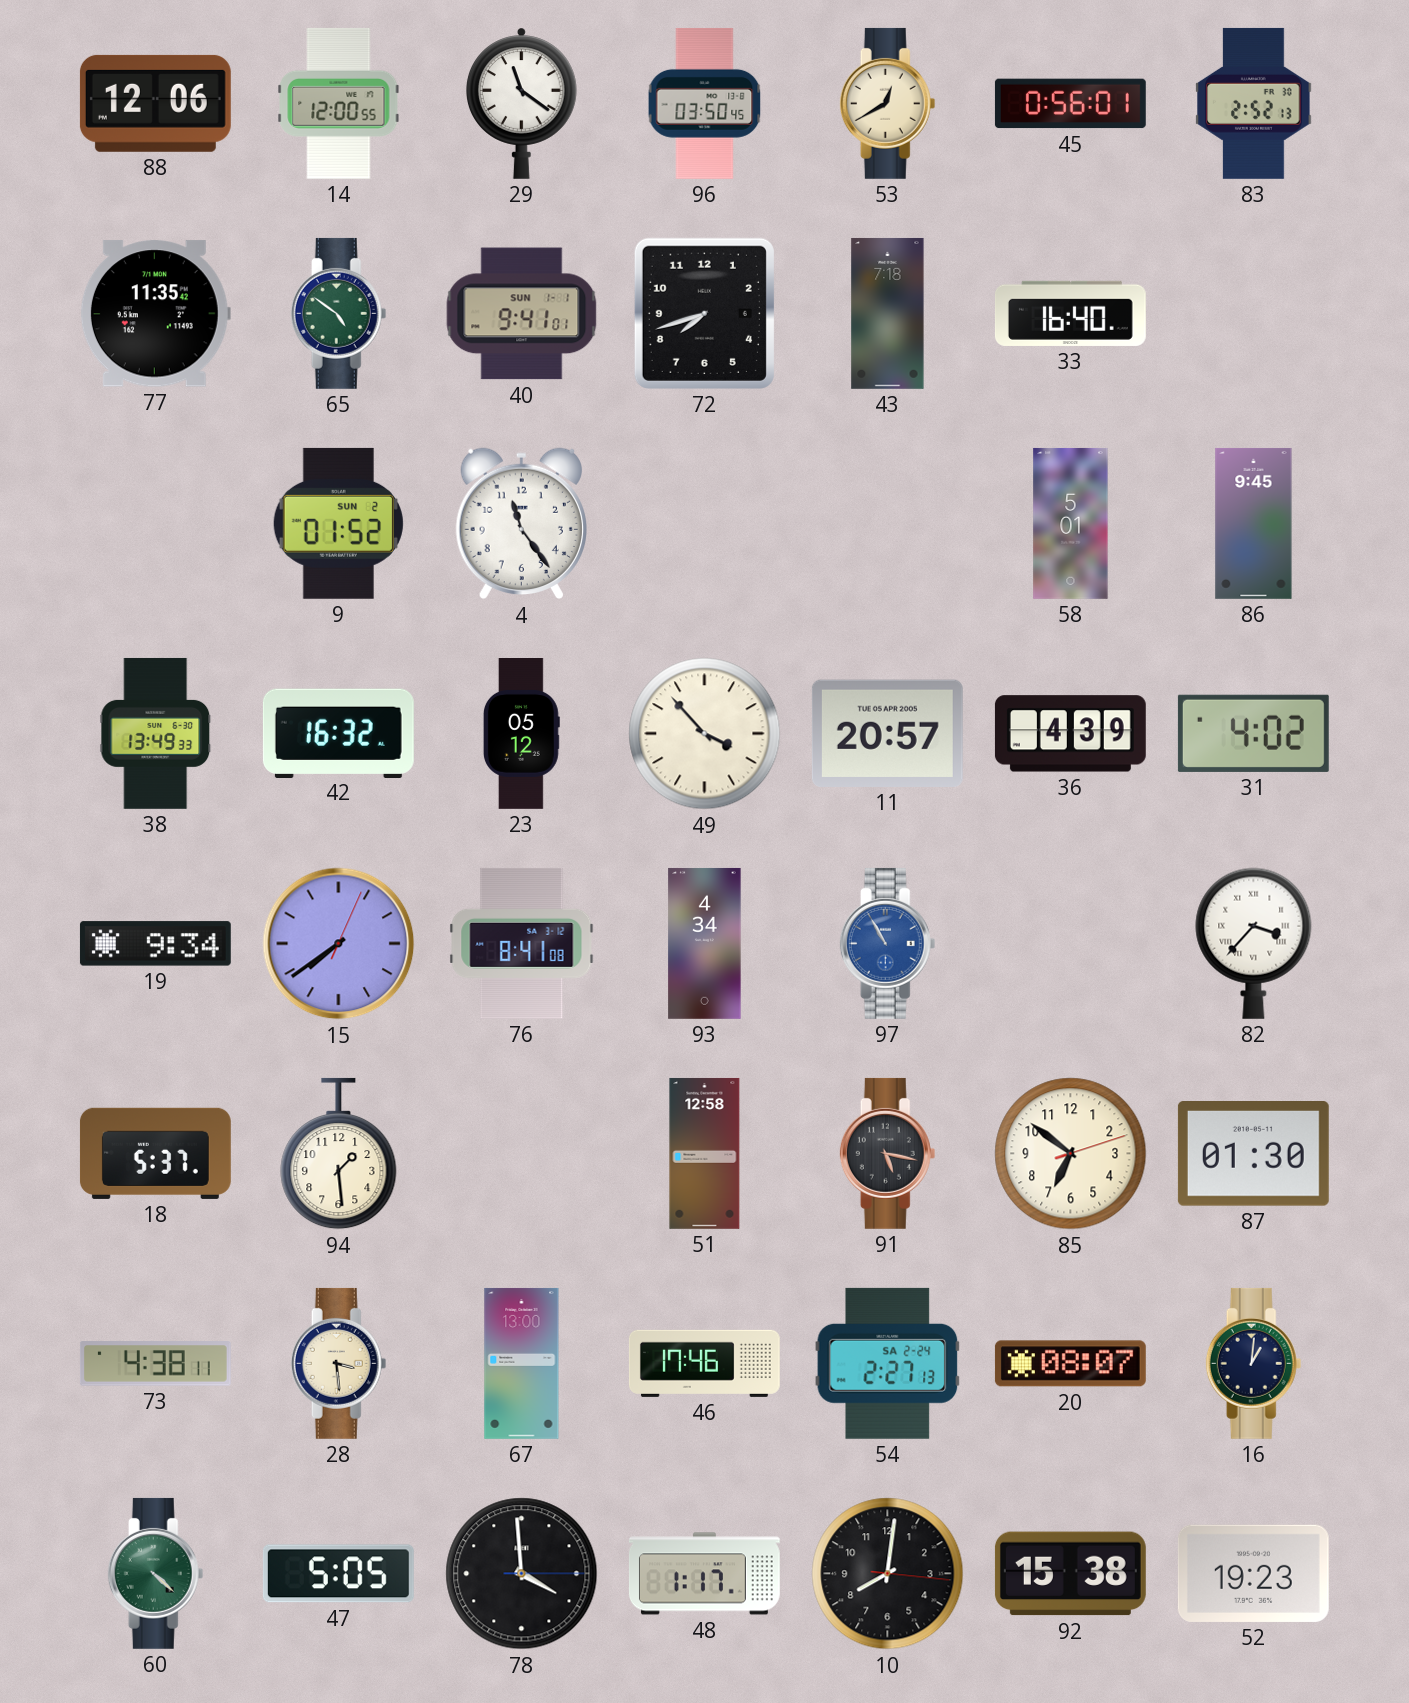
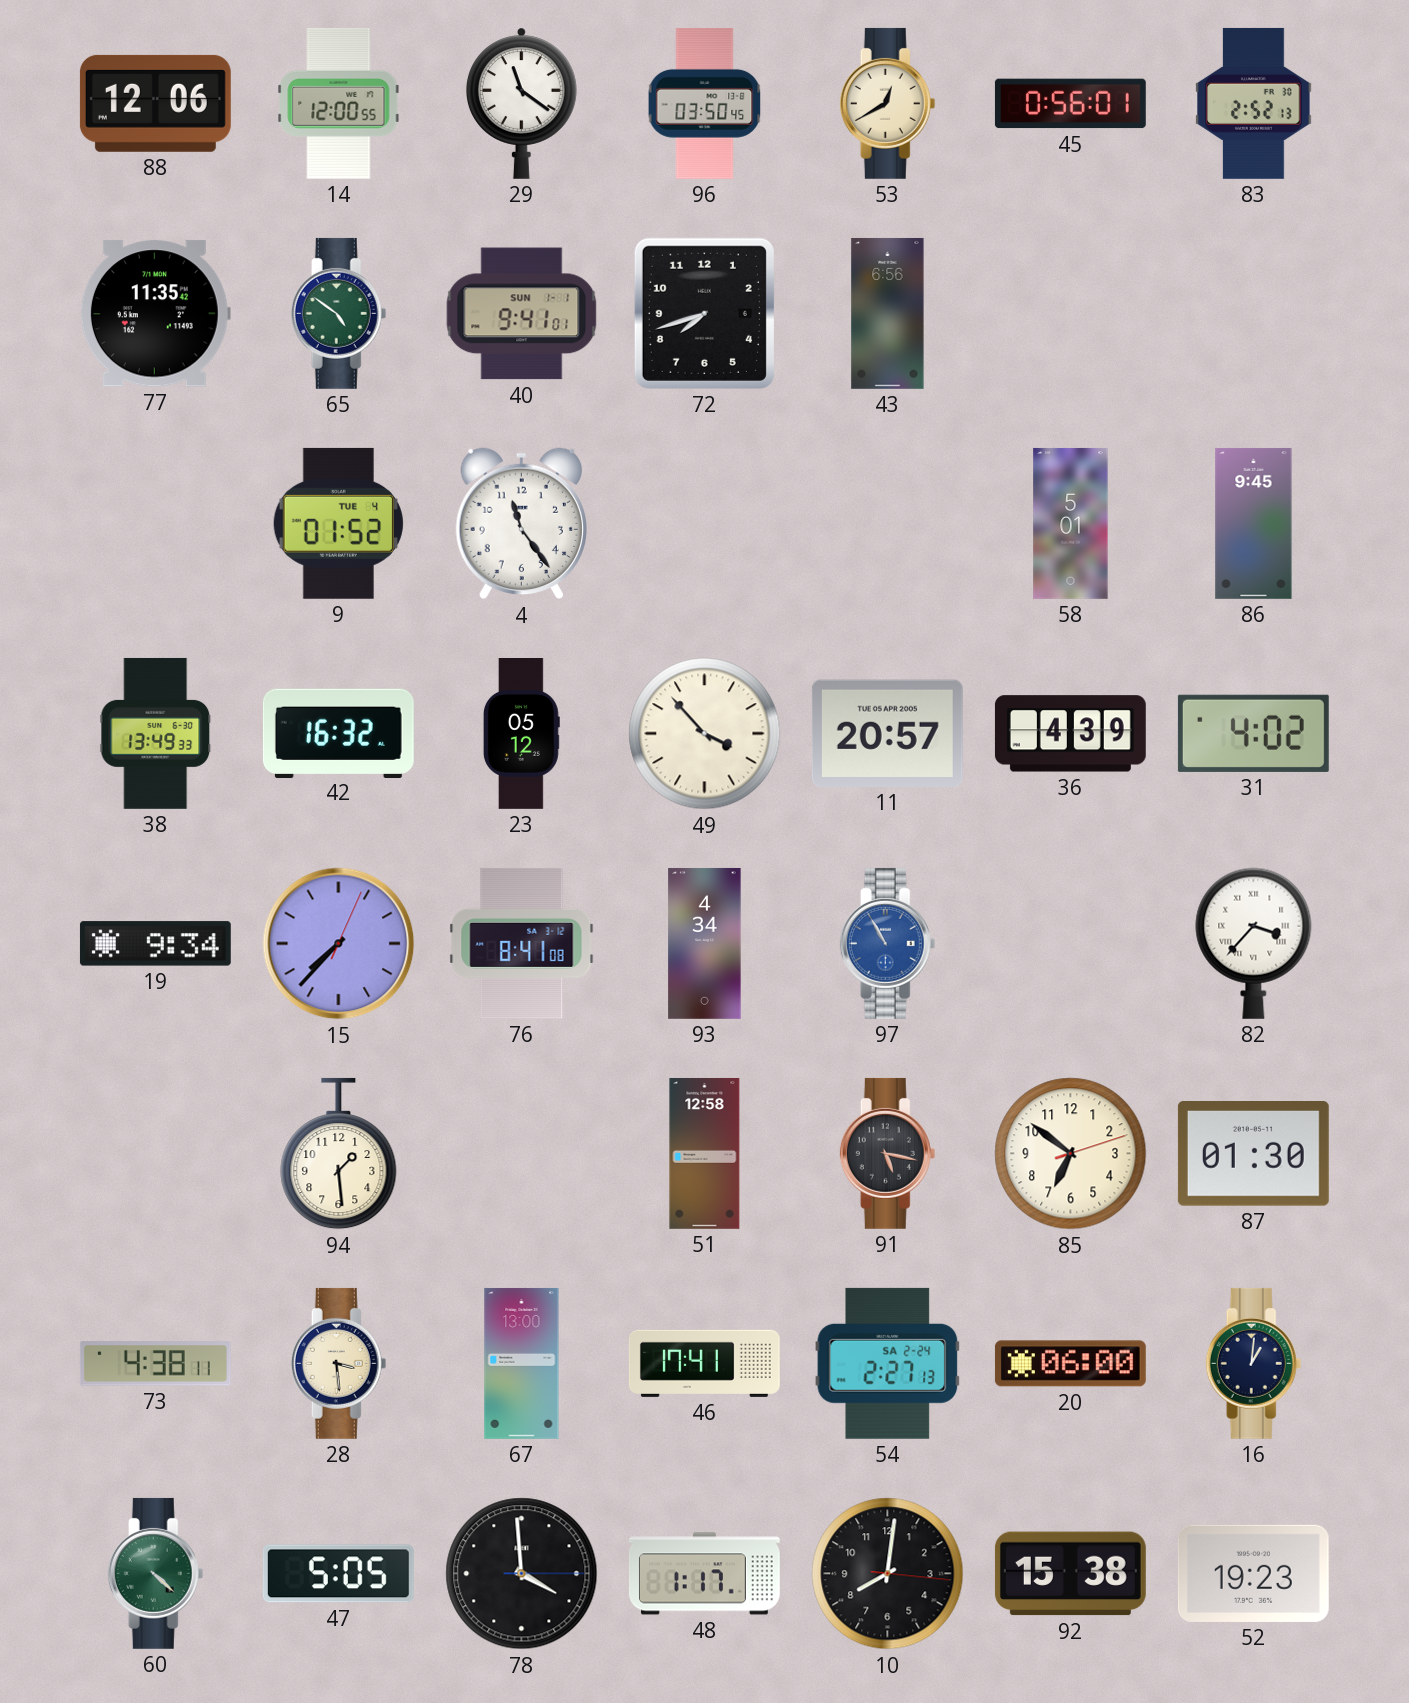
43: 7:18 -> 6:56 (888, 313)
33: 16:40 -> none (1070, 313)
9 date: SUN 2 -> TUE 4 (338, 523)
15: 7:39 -> 7:37 (339, 944)
18: 5:37 -> none (155, 1153)
46: 17:46 -> 17:41 (704, 1363)
20: 08:07 -> 06:00 (1070, 1364)
